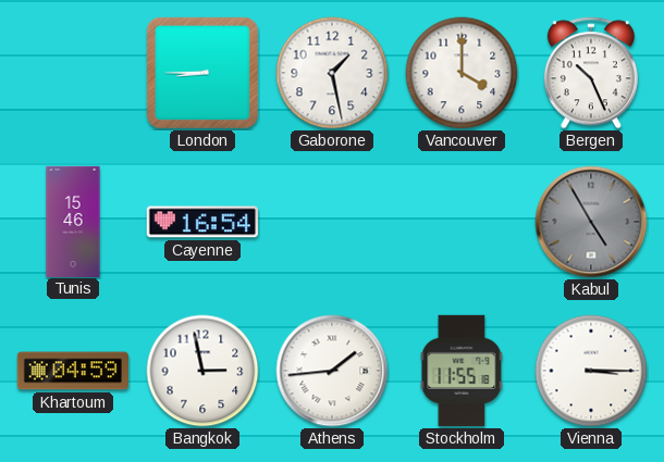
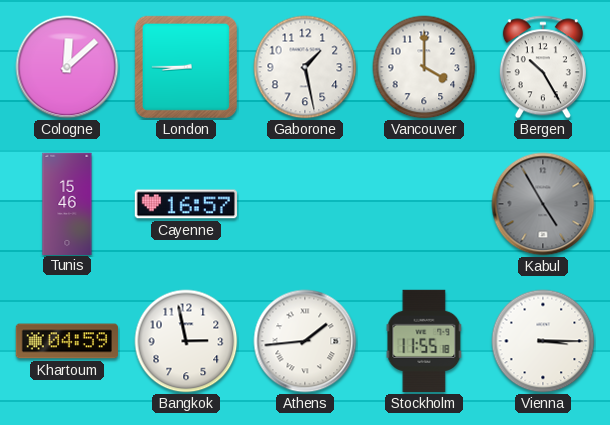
Cologne: none -> 12:08 (67, 67)
Bergen: 10:26 -> 10:25 (543, 67)
Cayenne: 16:54 -> 16:57 (186, 204)
